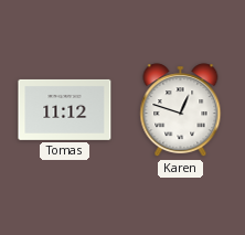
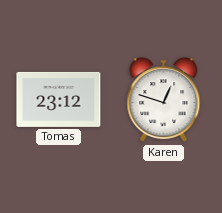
Tomas: 11:12 -> 23:12 (59, 99)
